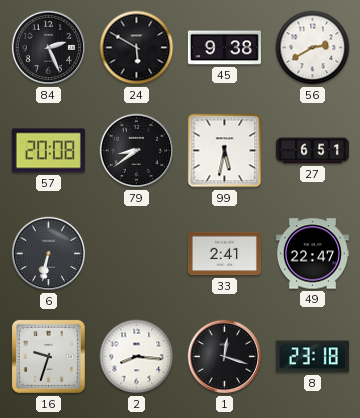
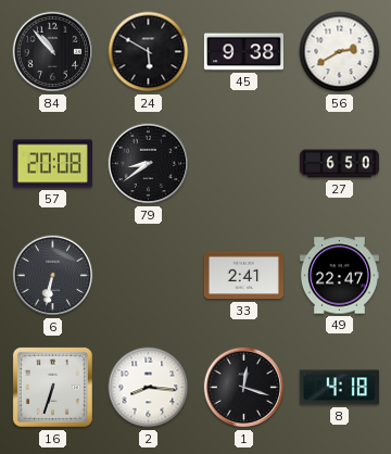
84: 2:26 -> 10:53 (53, 52)
99: 5:32 -> none (225, 151)
27: 6:51 -> 6:50 (339, 164)
16: 9:33 -> 6:33 (52, 387)
8: 23:18 -> 4:18 (339, 388)
